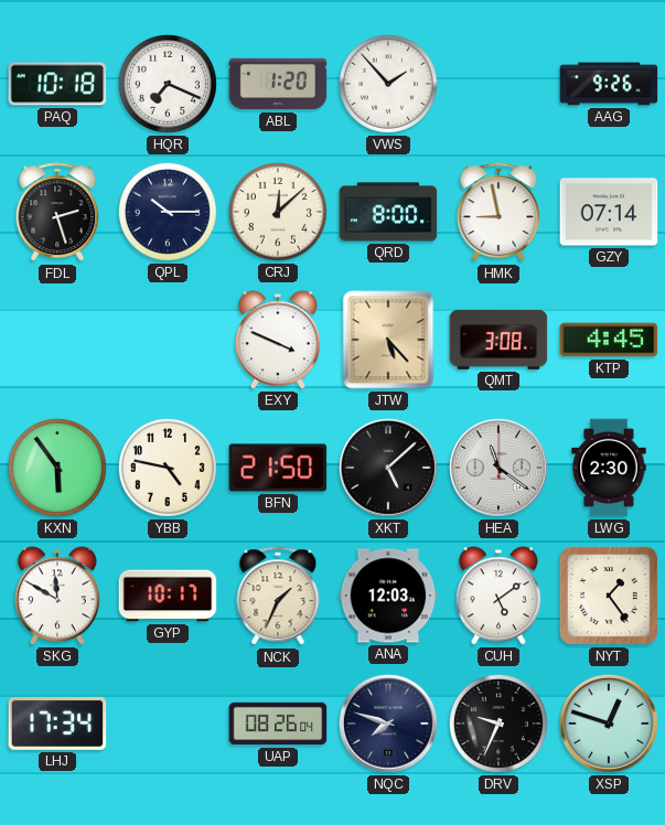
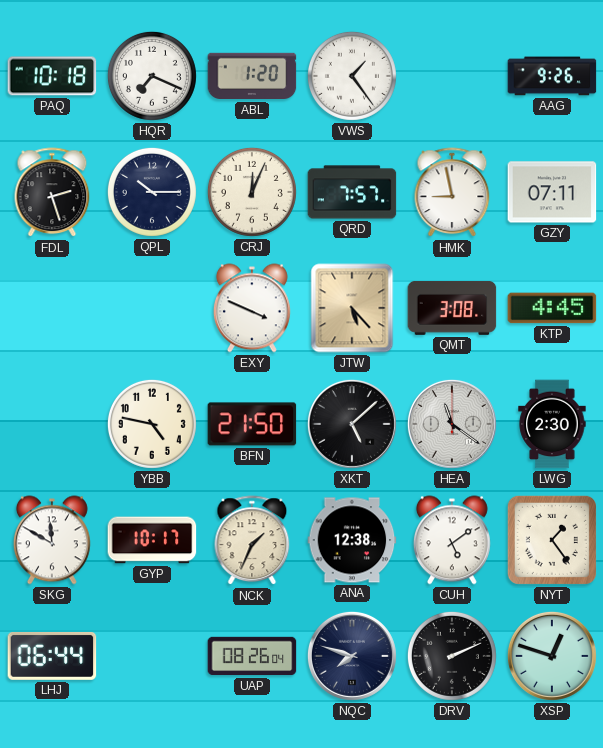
VWS: 1:53 -> 1:24 (352, 76)
CRJ: 12:08 -> 12:04 (252, 192)
QRD: 8:00 -> 7:57 (352, 192)
GZY: 07:14 -> 07:11 (552, 192)
KXN: 5:54 -> none (57, 468)
ANA: 12:03 -> 12:38 (352, 540)
LHJ: 17:34 -> 06:44 (52, 656)
DRV: 9:34 -> 2:11 (452, 656)
